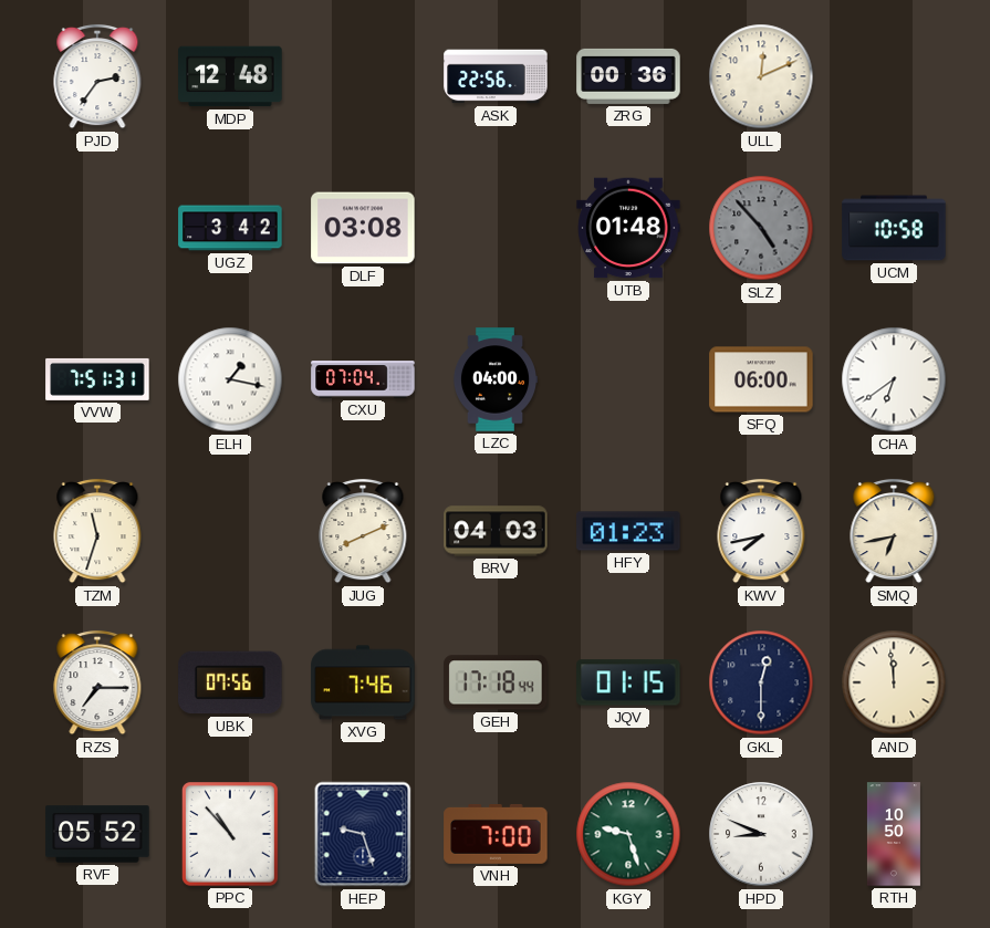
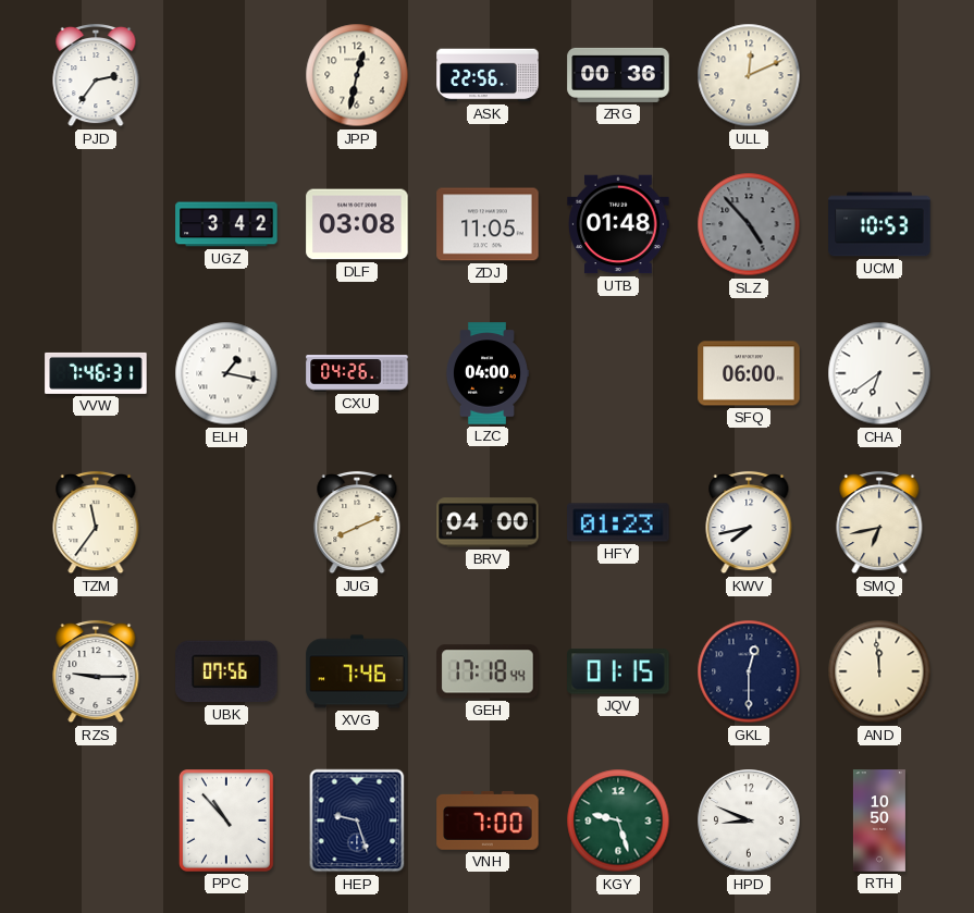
MDP: 12:48 -> none (230, 76)
JPP: none -> 12:32 (357, 75)
ZDJ: none -> 11:05 (488, 224)
UCM: 10:58 -> 10:53 (879, 224)
VVW: 7:51 -> 7:46 (96, 373)
CXU: 07:04 -> 04:26 (357, 373)
TZM: 11:33 -> 11:36 (96, 522)
BRV: 04:03 -> 04:00 (488, 522)
RZS: 7:15 -> 9:15 (96, 671)
RVF: 05:52 -> none (97, 834)
